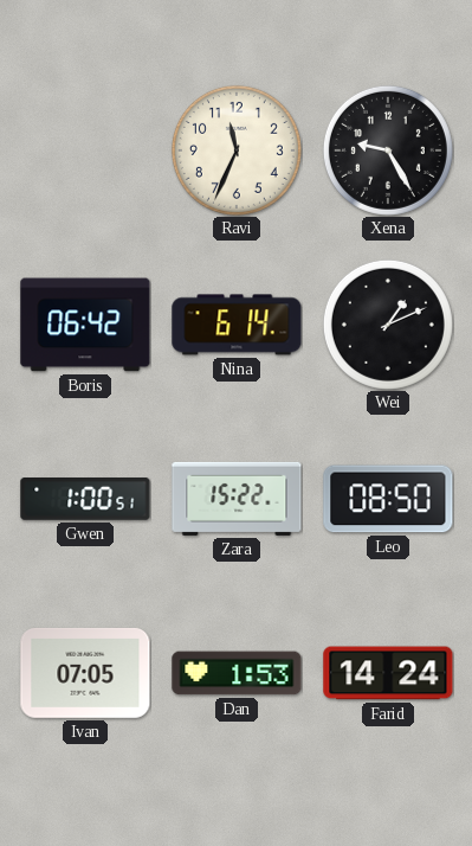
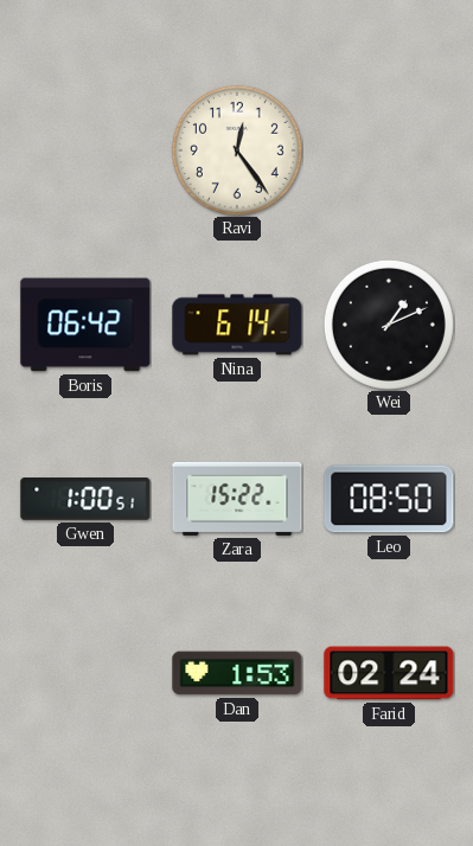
Ravi: 11:34 -> 12:24 (237, 150)
Xena: 9:25 -> none (388, 150)
Ivan: 07:05 -> none (85, 673)
Farid: 14:24 -> 02:24 (389, 673)
